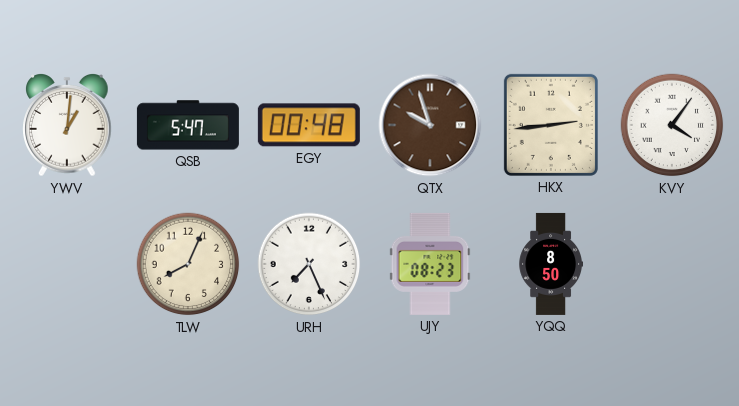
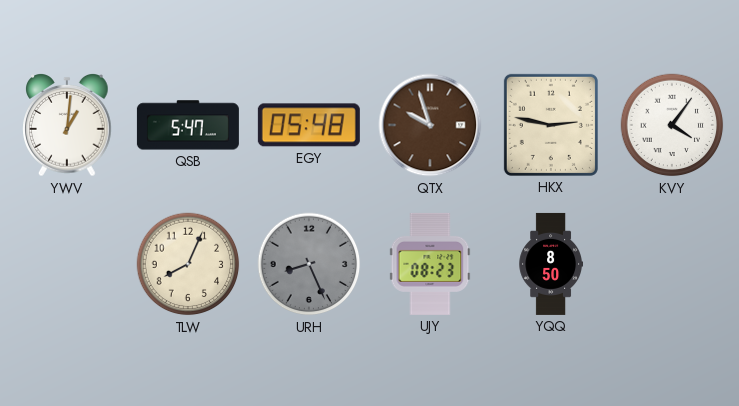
EGY: 00:48 -> 05:48 (309, 125)
HKX: 2:44 -> 2:47 (551, 125)
URH: 7:26 -> 8:26 (309, 264)
URH dial: white -> grey (309, 264)
